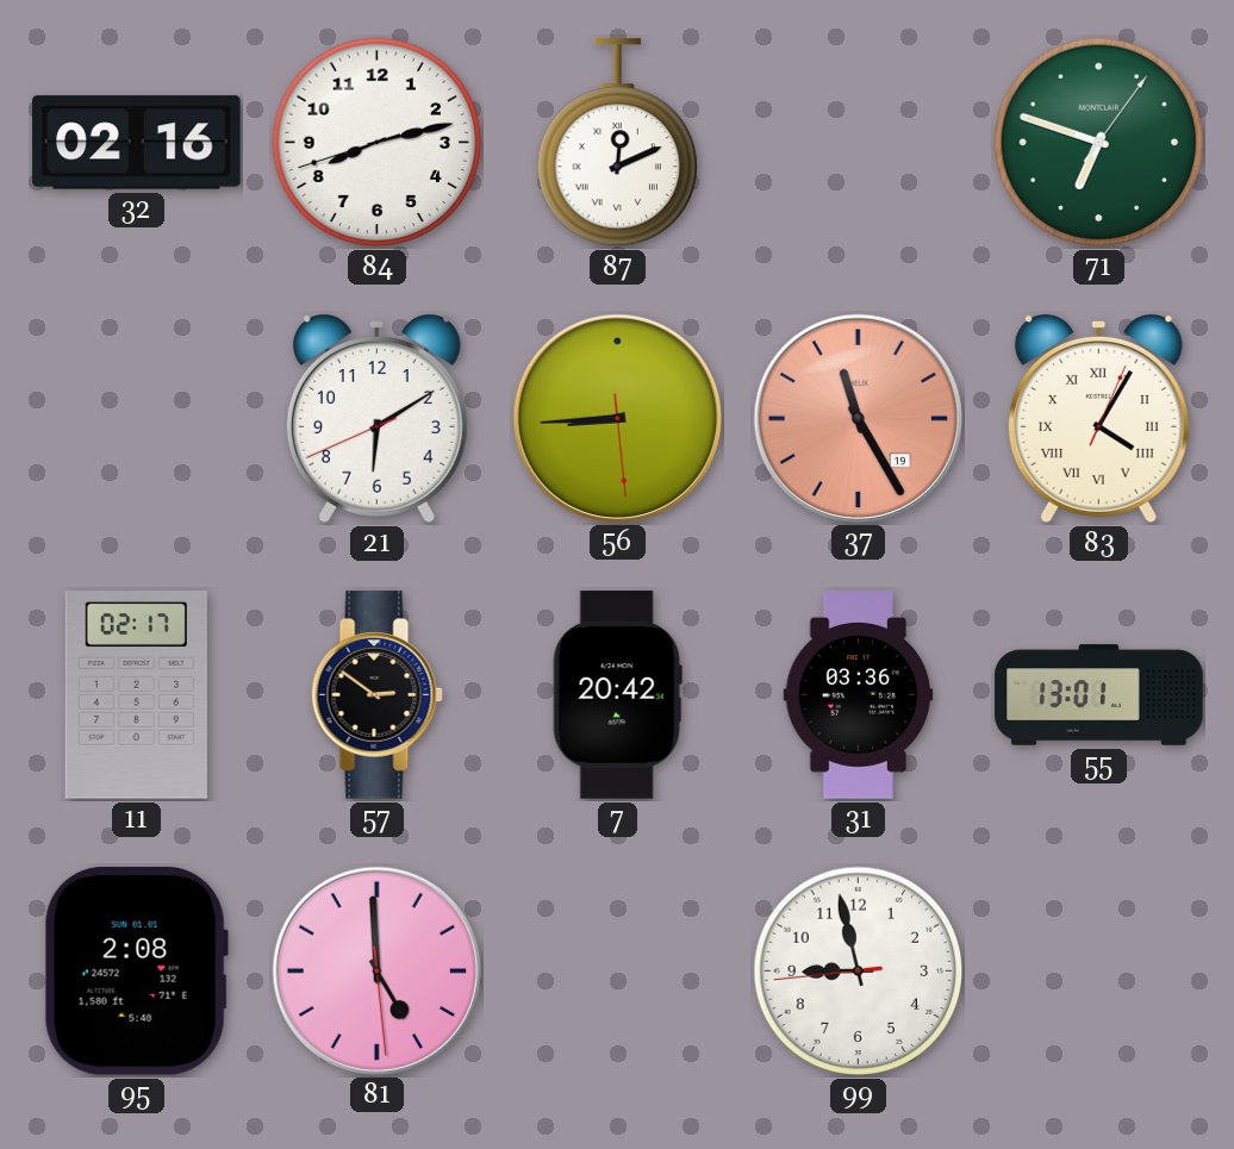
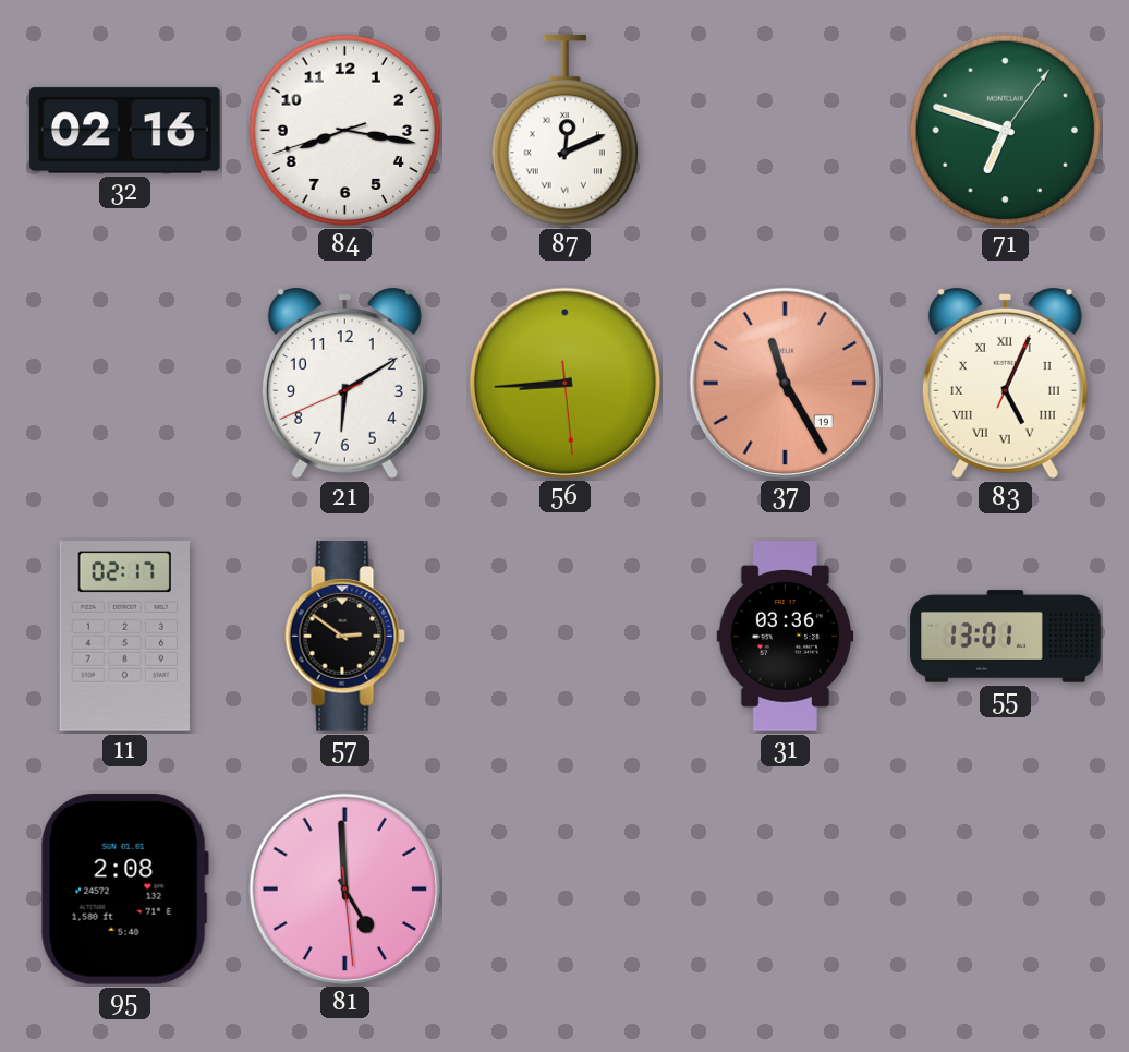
84: 8:12 -> 8:16 (345, 131)
83: 4:05 -> 5:04 (1005, 384)
7: 20:42 -> none (617, 695)
99: 8:57 -> none (859, 972)
